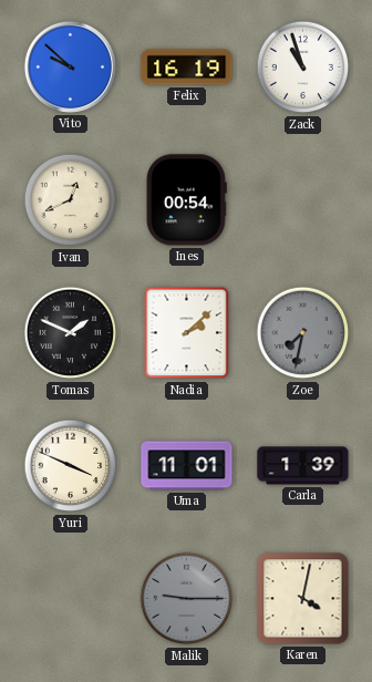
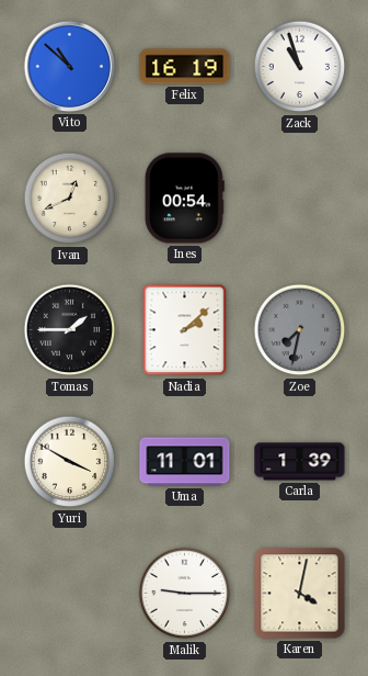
Vito: 9:52 -> 10:52 (69, 66)
Tomas: 1:49 -> 1:45 (70, 330)
Yuri: 3:49 -> 3:50 (70, 462)
Malik dial: grey -> white (185, 594)
